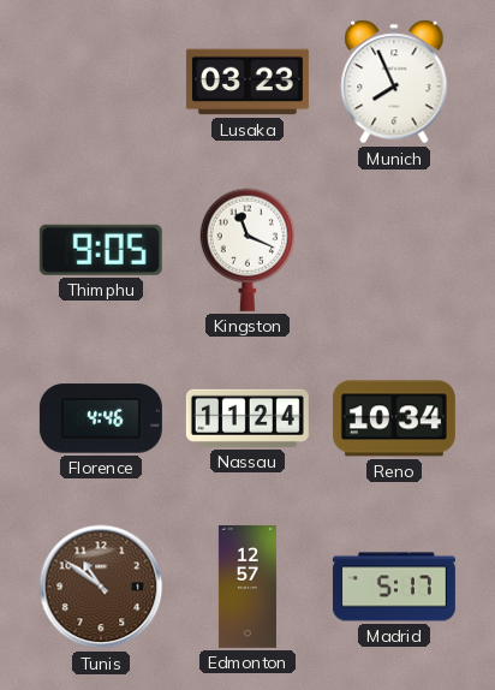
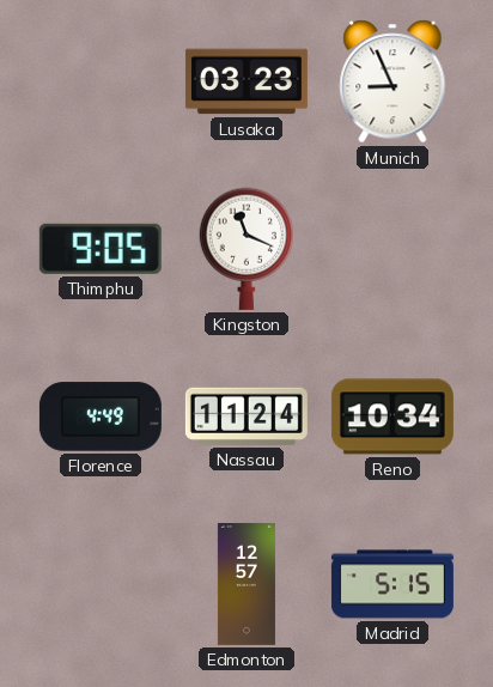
Munich: 7:56 -> 8:56 (392, 81)
Florence: 4:46 -> 4:49 (101, 417)
Tunis: 10:51 -> none (101, 587)
Madrid: 5:17 -> 5:15 (392, 584)
